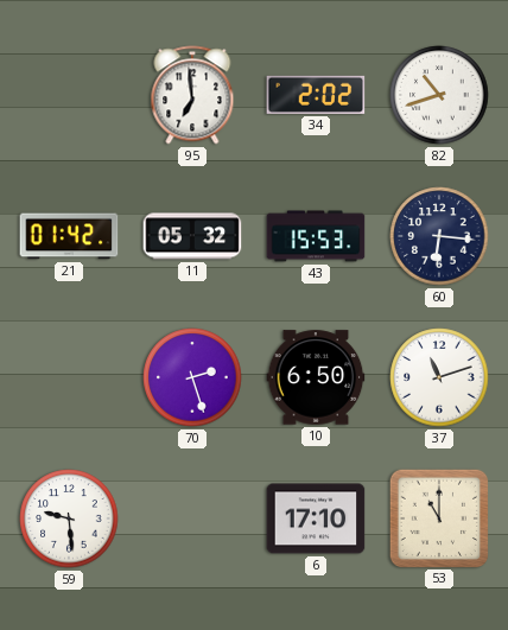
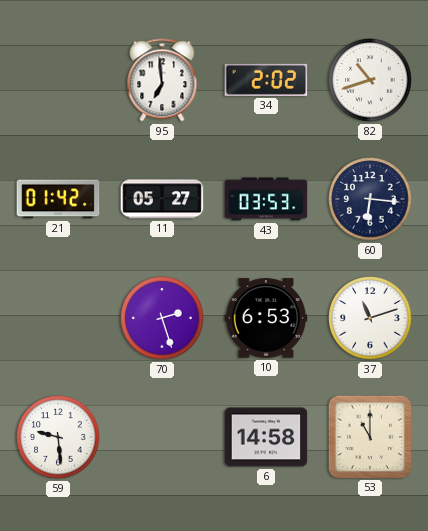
11: 05:32 -> 05:27 (162, 199)
43: 15:53 -> 03:53 (266, 199)
10: 6:50 -> 6:53 (266, 318)
6: 17:10 -> 14:58 (266, 437)
